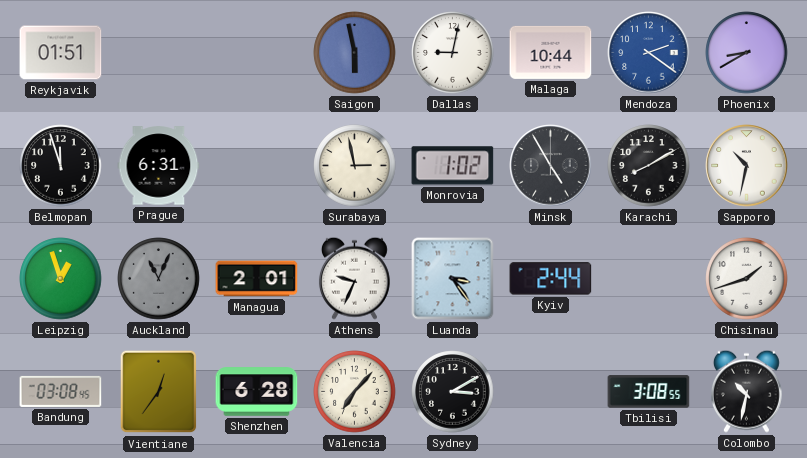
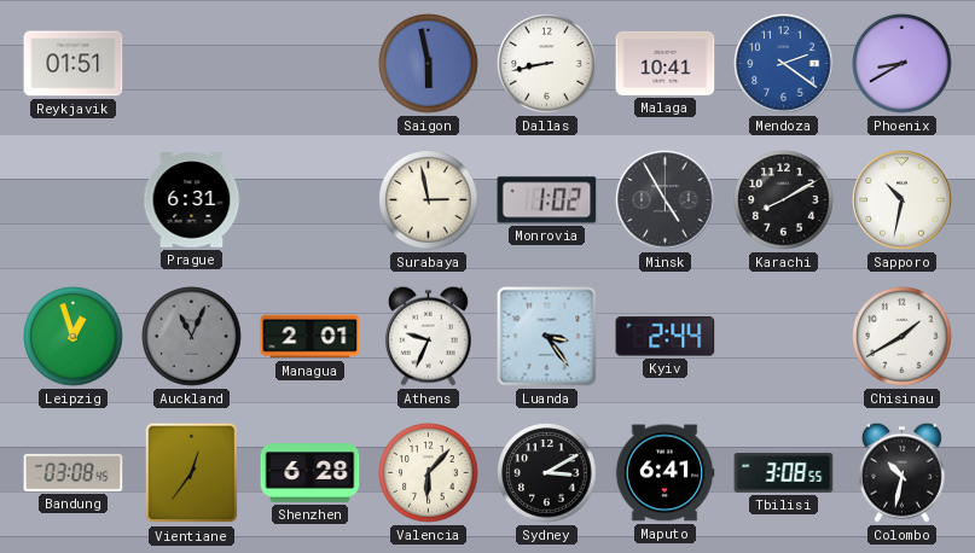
Dallas: 9:02 -> 8:43 (547, 64)
Malaga: 10:44 -> 10:41 (666, 63)
Belmopan: 11:57 -> none (61, 166)
Chisinau: 1:42 -> 1:40 (903, 337)
Valencia: 7:07 -> 6:07 (429, 473)
Maputo: none -> 6:41 (664, 473)
